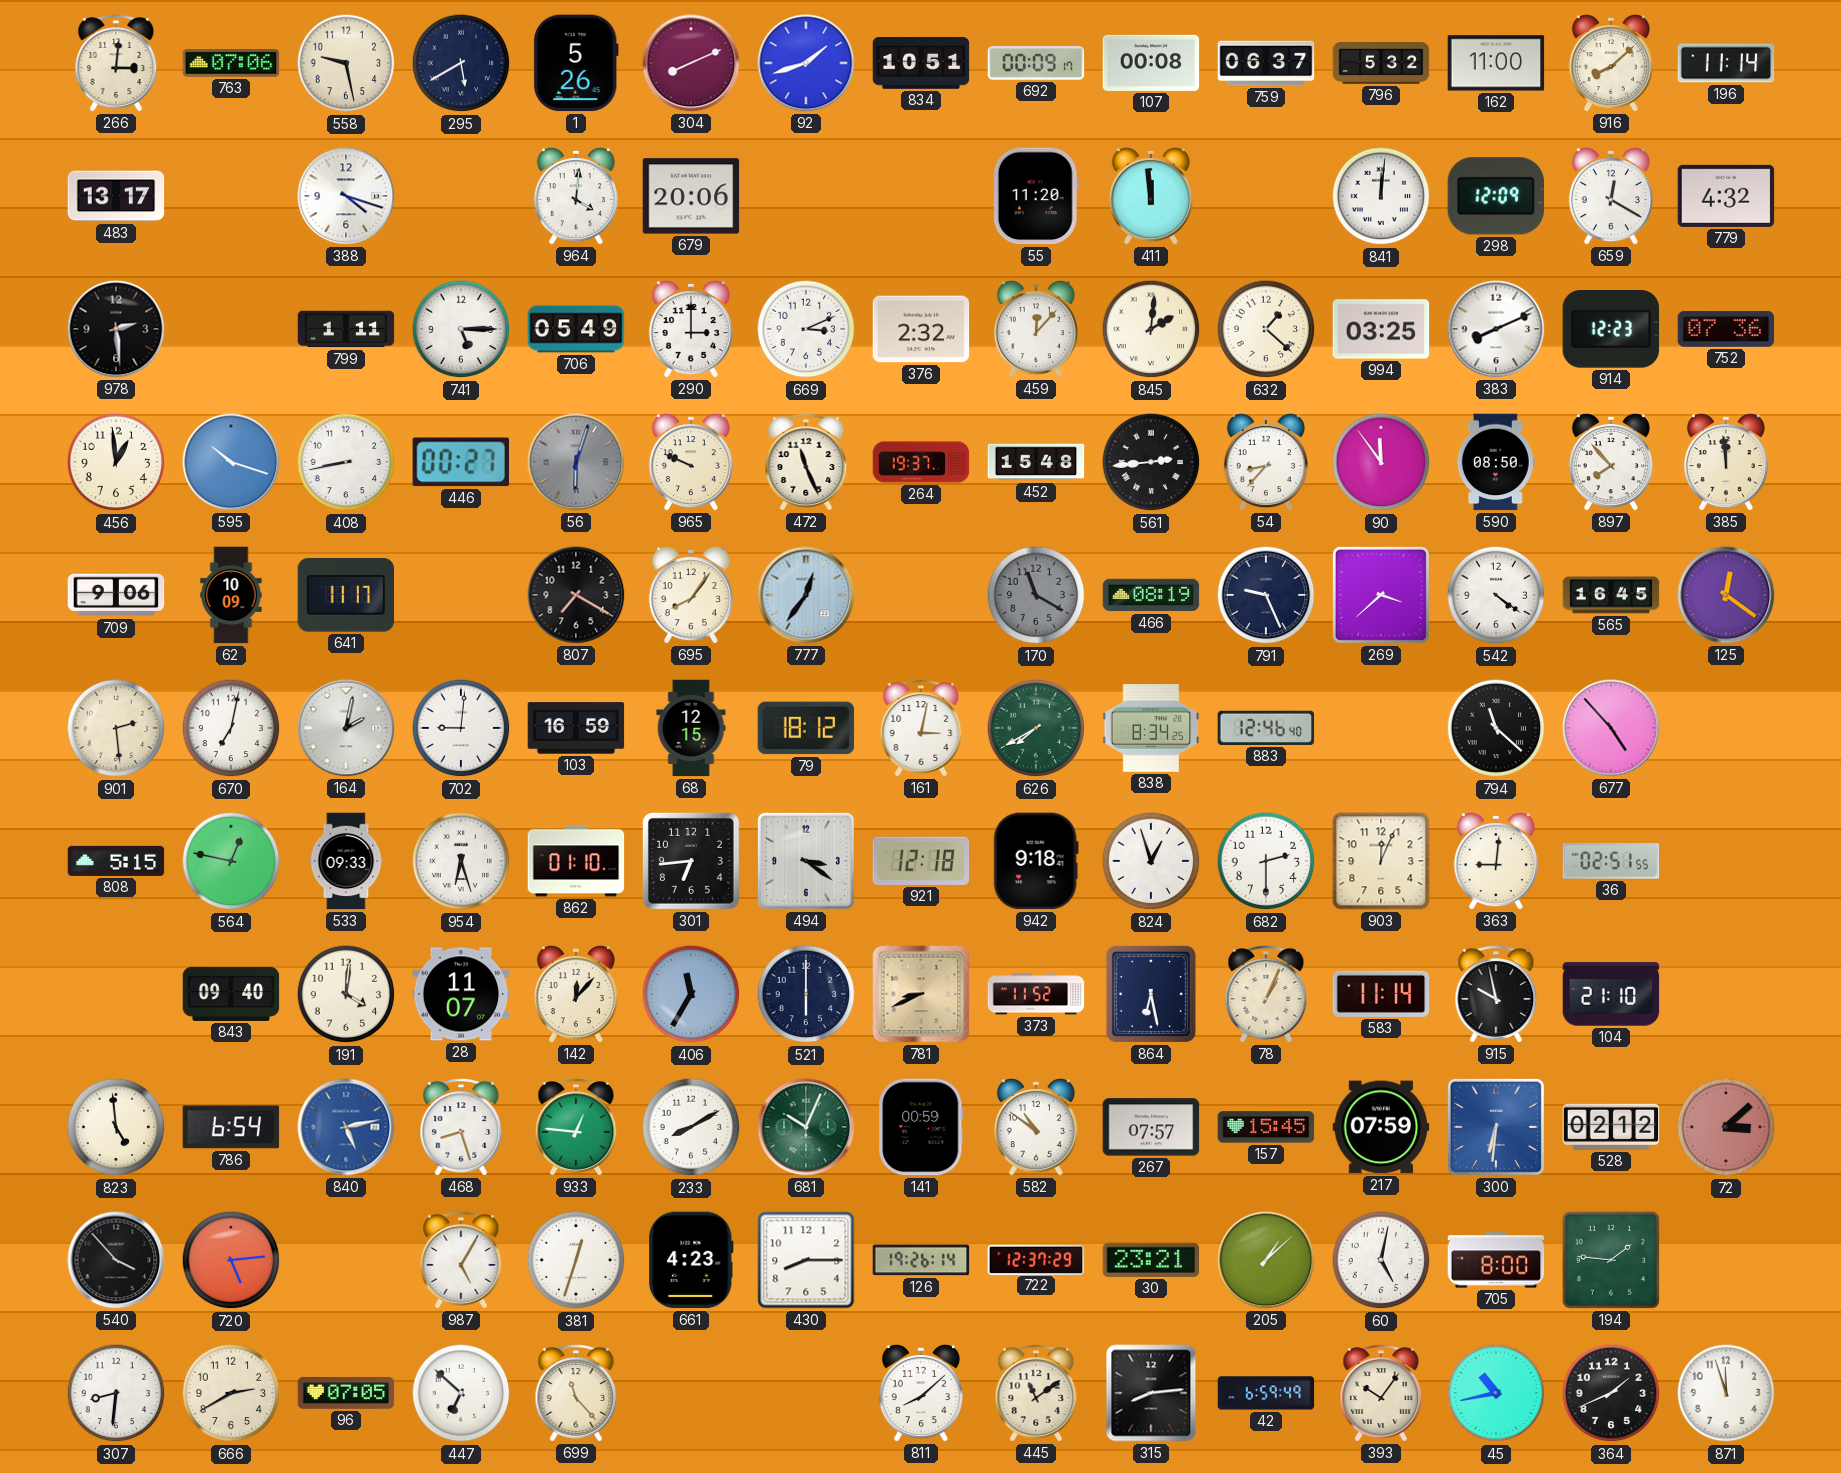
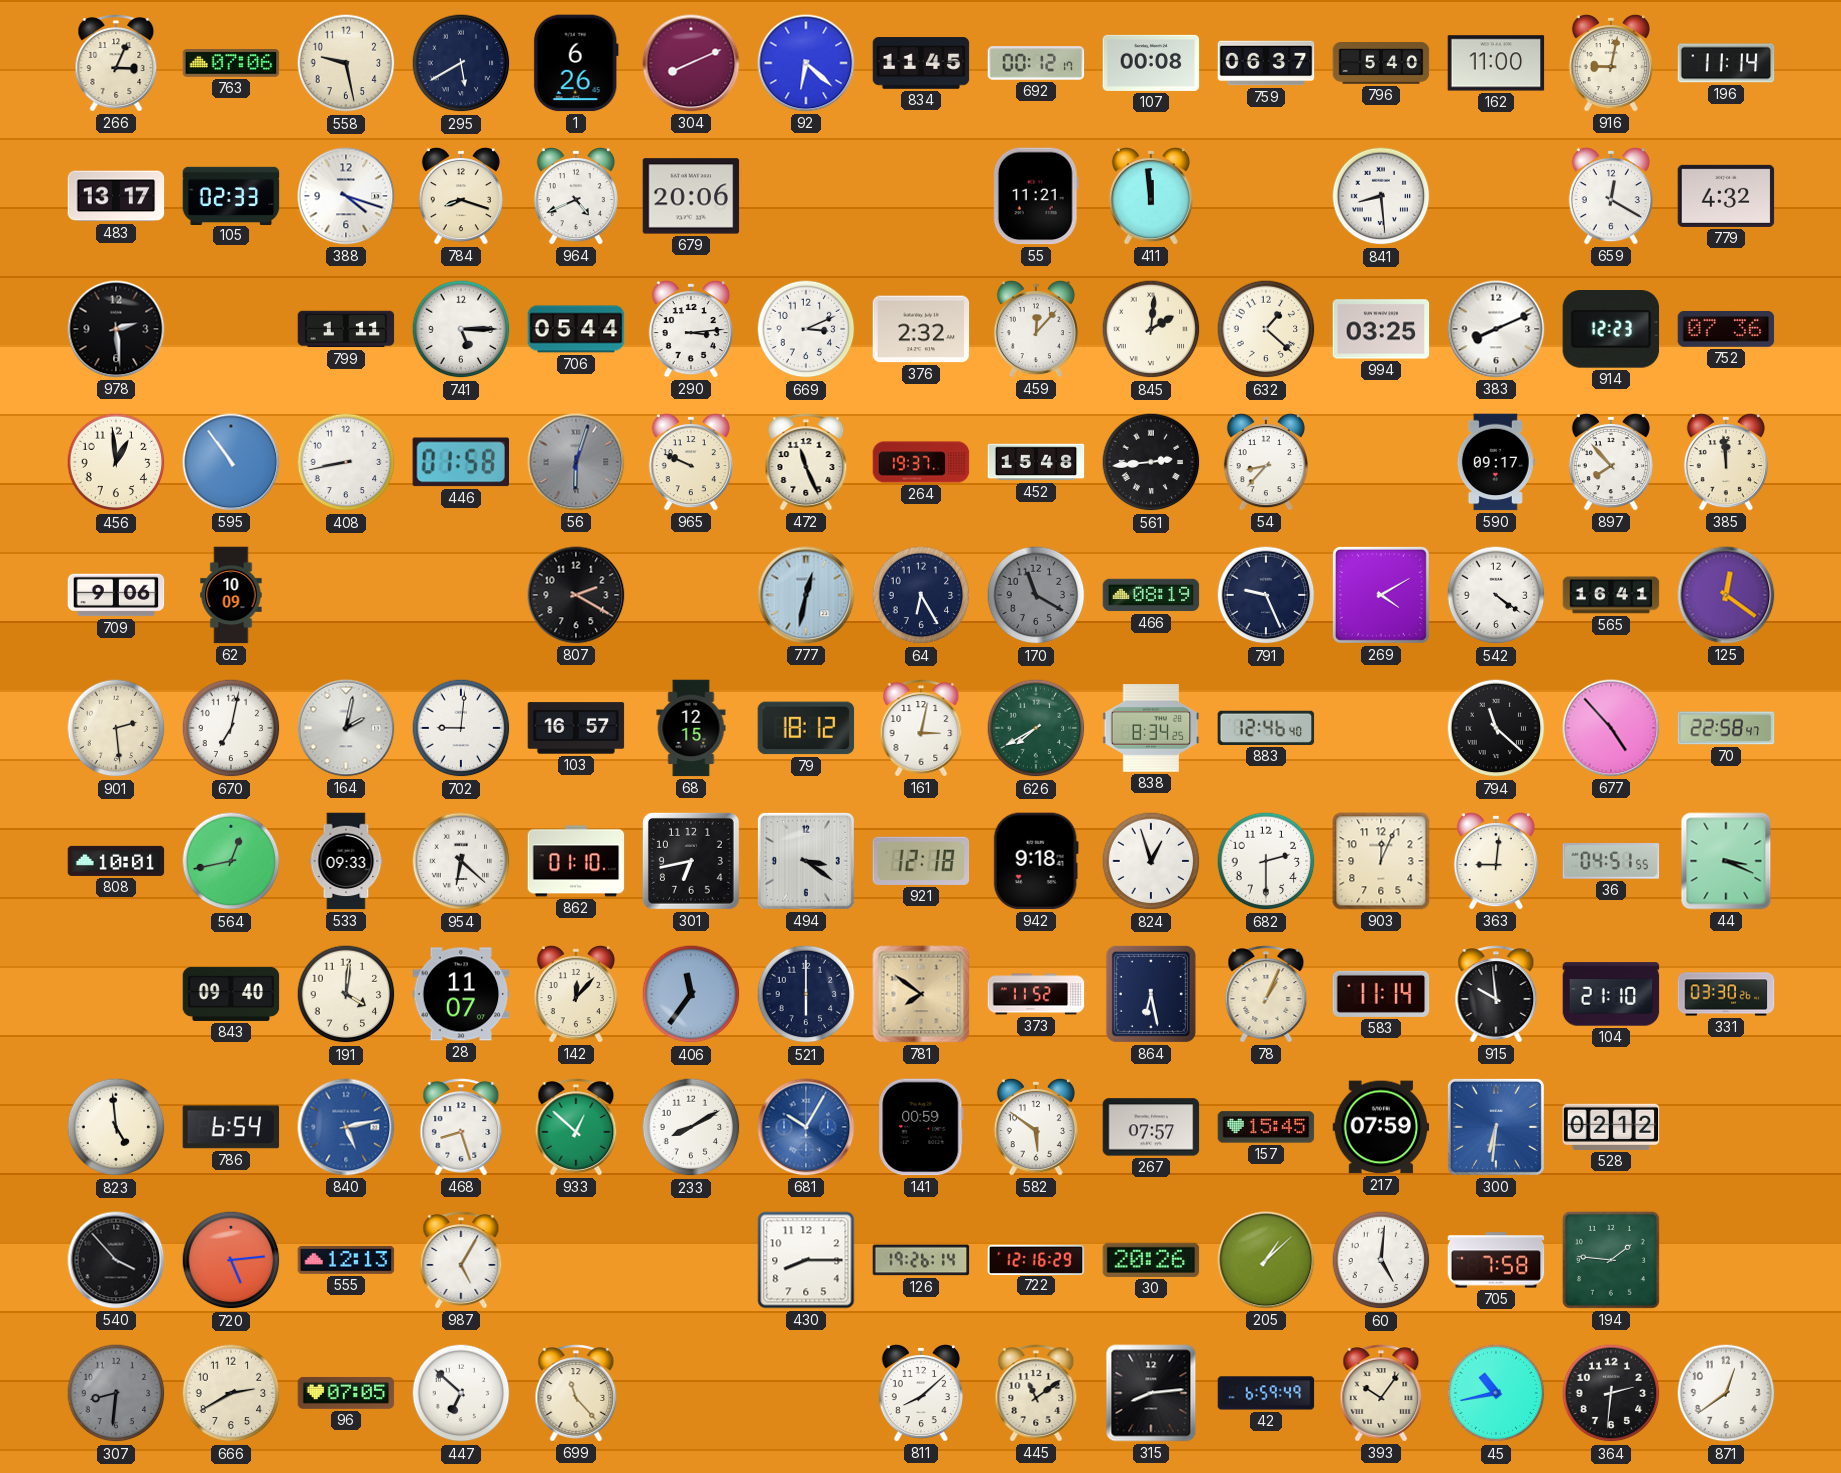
266: 3:01 -> 3:04 (116, 63)
1: 5:26 -> 6:26 (576, 63)
92: 1:42 -> 6:22 (806, 63)
834: 10:51 -> 11:45 (921, 63)
692: 00:09 -> 00:12 (1036, 63)
796: 5:32 -> 5:40 (1381, 64)
916: 8:08 -> 9:02 (1611, 63)
105: none -> 02:33 (231, 195)
784: none -> 8:18 (461, 196)
964: 4:01 -> 4:41 (576, 196)
55: 11:20 -> 11:21 (1036, 196)
841: 12:01 -> 8:29 (1381, 196)
298: 12:09 -> none (1496, 196)
706: 05:49 -> 05:44 (576, 329)
290: 3:00 -> 3:14 (691, 329)
595: 10:18 -> 10:54 (231, 462)
446: 00:27 -> 01:58 (460, 462)
90: 11:54 -> none (1381, 462)
590: 08:50 -> 09:17 (1496, 462)
641: 11:17 -> none (346, 595)
807: 7:20 -> 2:20 (576, 595)
695: 8:06 -> none (691, 595)
777: 12:36 -> 12:32 (806, 595)
64: none -> 6:25 (921, 595)
269: 3:38 -> 4:10 (1381, 595)
565: 16:45 -> 16:41 (1611, 595)
103: 16:59 -> 16:57 (576, 728)
70: none -> 22:58 (1726, 728)
808: 5:15 -> 10:01 (116, 861)
564: 12:47 -> 12:43 (231, 861)
954: 6:27 -> 6:22 (461, 861)
301: 6:44 -> 6:43 (691, 861)
36: 02:51 -> 04:51 (1611, 861)
44: none -> 3:19 (1726, 861)
406: 11:35 -> 11:36 (691, 994)
781: 8:41 -> 7:51 (921, 994)
915: 9:58 -> 9:59 (1496, 994)
331: none -> 03:30 (1726, 994)
933: 12:46 -> 12:52 (576, 1127)
681: 10:04 -> 10:05 (806, 1127)
681 dial: green -> blue (806, 1127)
582: 10:51 -> 5:51 (1036, 1127)
72: 3:08 -> none (1726, 1127)
555: none -> 12:13 (346, 1260)
381: 12:33 -> none (576, 1260)
661: 4:23 -> none (691, 1260)
722: 12:37 -> 12:16 (1036, 1259)
30: 23:21 -> 20:26 (1151, 1260)
60: 5:02 -> 5:01 (1381, 1260)
705: 8:00 -> 7:58 (1496, 1260)
307 dial: white -> grey (116, 1393)
364: 1:41 -> 2:31 (1611, 1393)
871: 11:57 -> 12:39 (1726, 1393)
